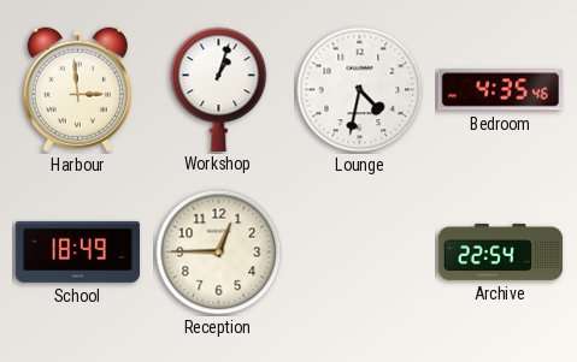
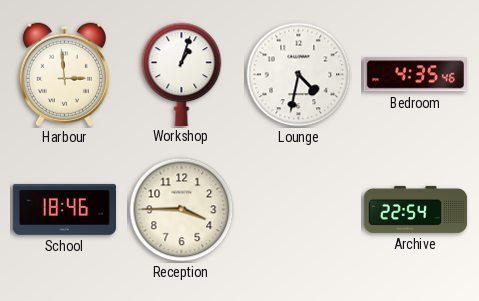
School: 18:49 -> 18:46 (64, 209)
Reception: 12:45 -> 3:45 (182, 210)
